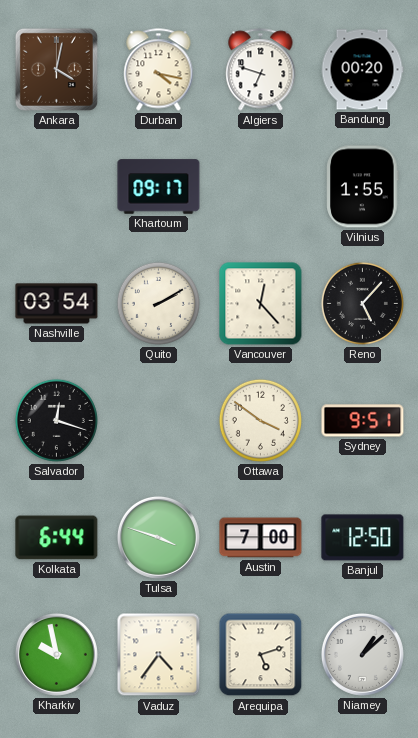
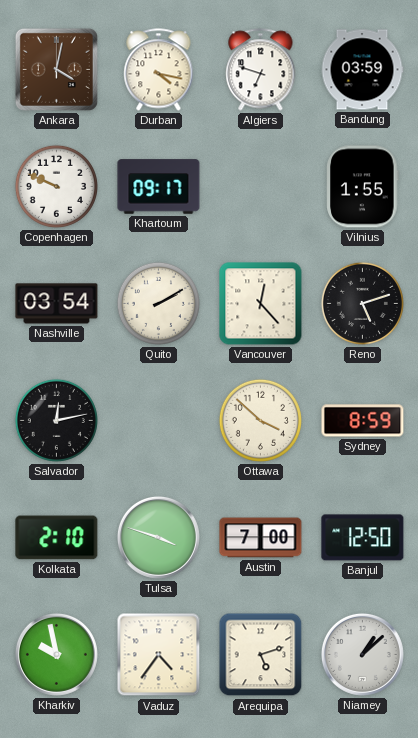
Bandung: 00:20 -> 03:59 (362, 70)
Copenhagen: none -> 9:49 (56, 186)
Reno: 5:07 -> 5:12 (362, 303)
Salvador: 12:18 -> 12:13 (56, 420)
Ottawa: 3:51 -> 3:52 (260, 420)
Sydney: 9:51 -> 8:59 (363, 421)
Kolkata: 6:44 -> 2:10 (57, 538)
